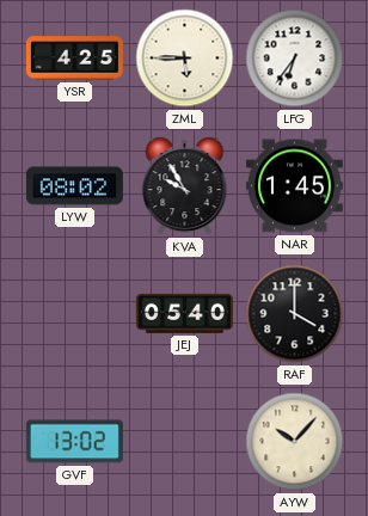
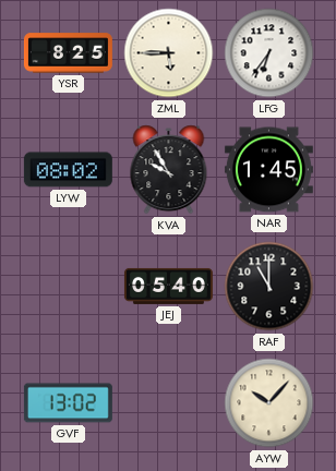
YSR: 4:25 -> 8:25 (68, 53)
RAF: 4:00 -> 11:00 (269, 287)
